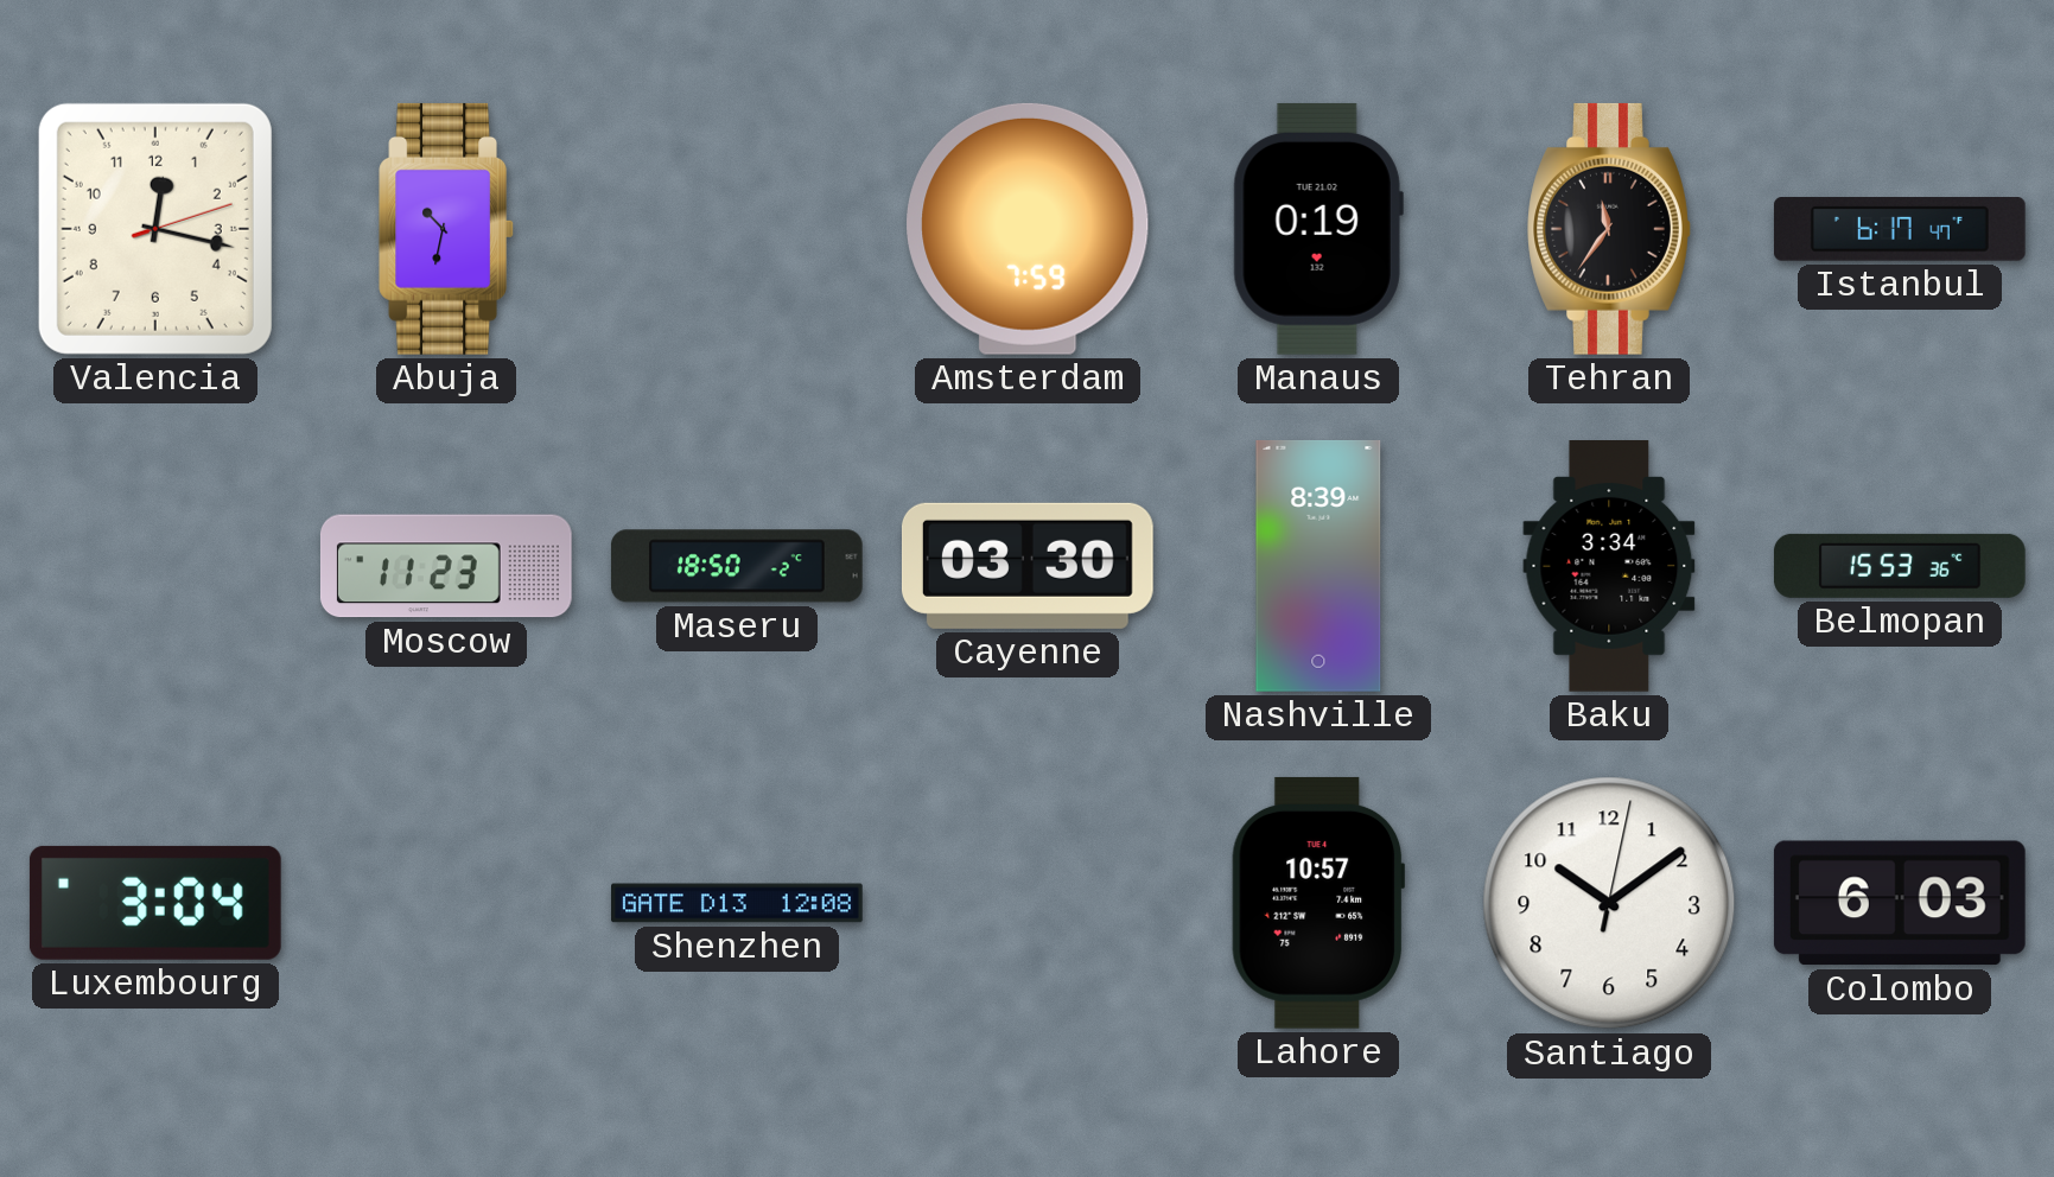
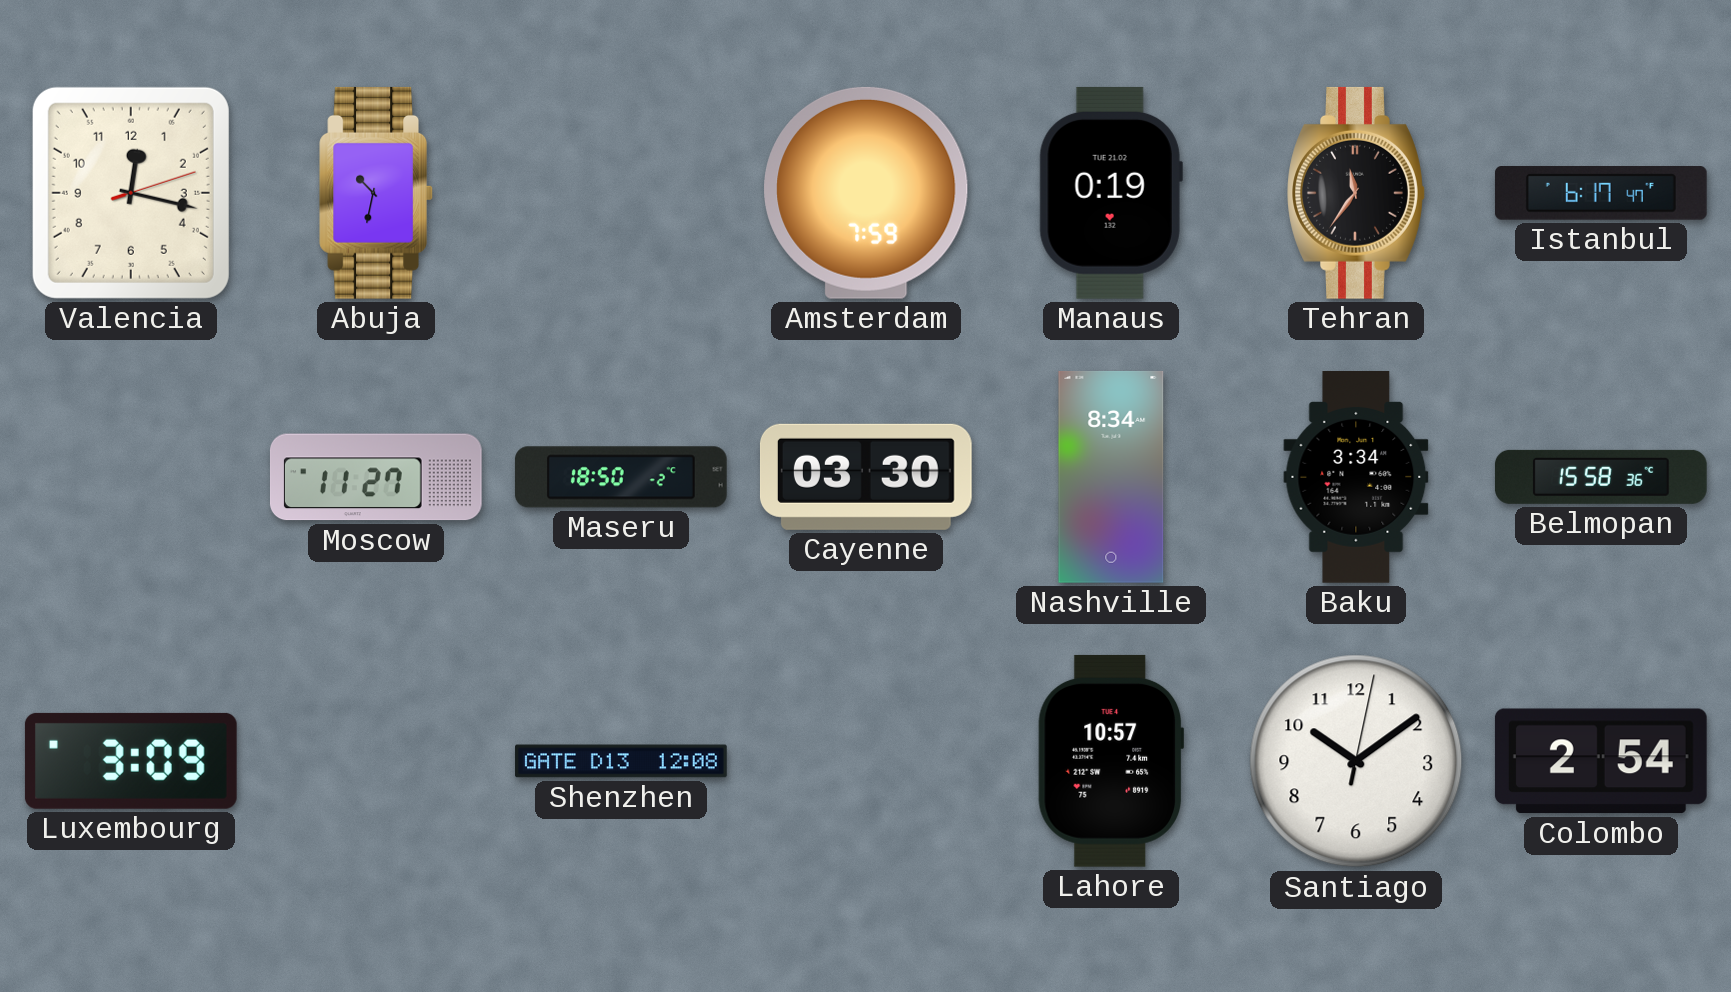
Moscow: 11:23 -> 11:27 (376, 477)
Nashville: 8:39 -> 8:34 (1111, 477)
Belmopan: 15:53 -> 15:58 (1601, 477)
Luxembourg: 3:04 -> 3:09 (131, 761)
Colombo: 6:03 -> 2:54 (1601, 761)
